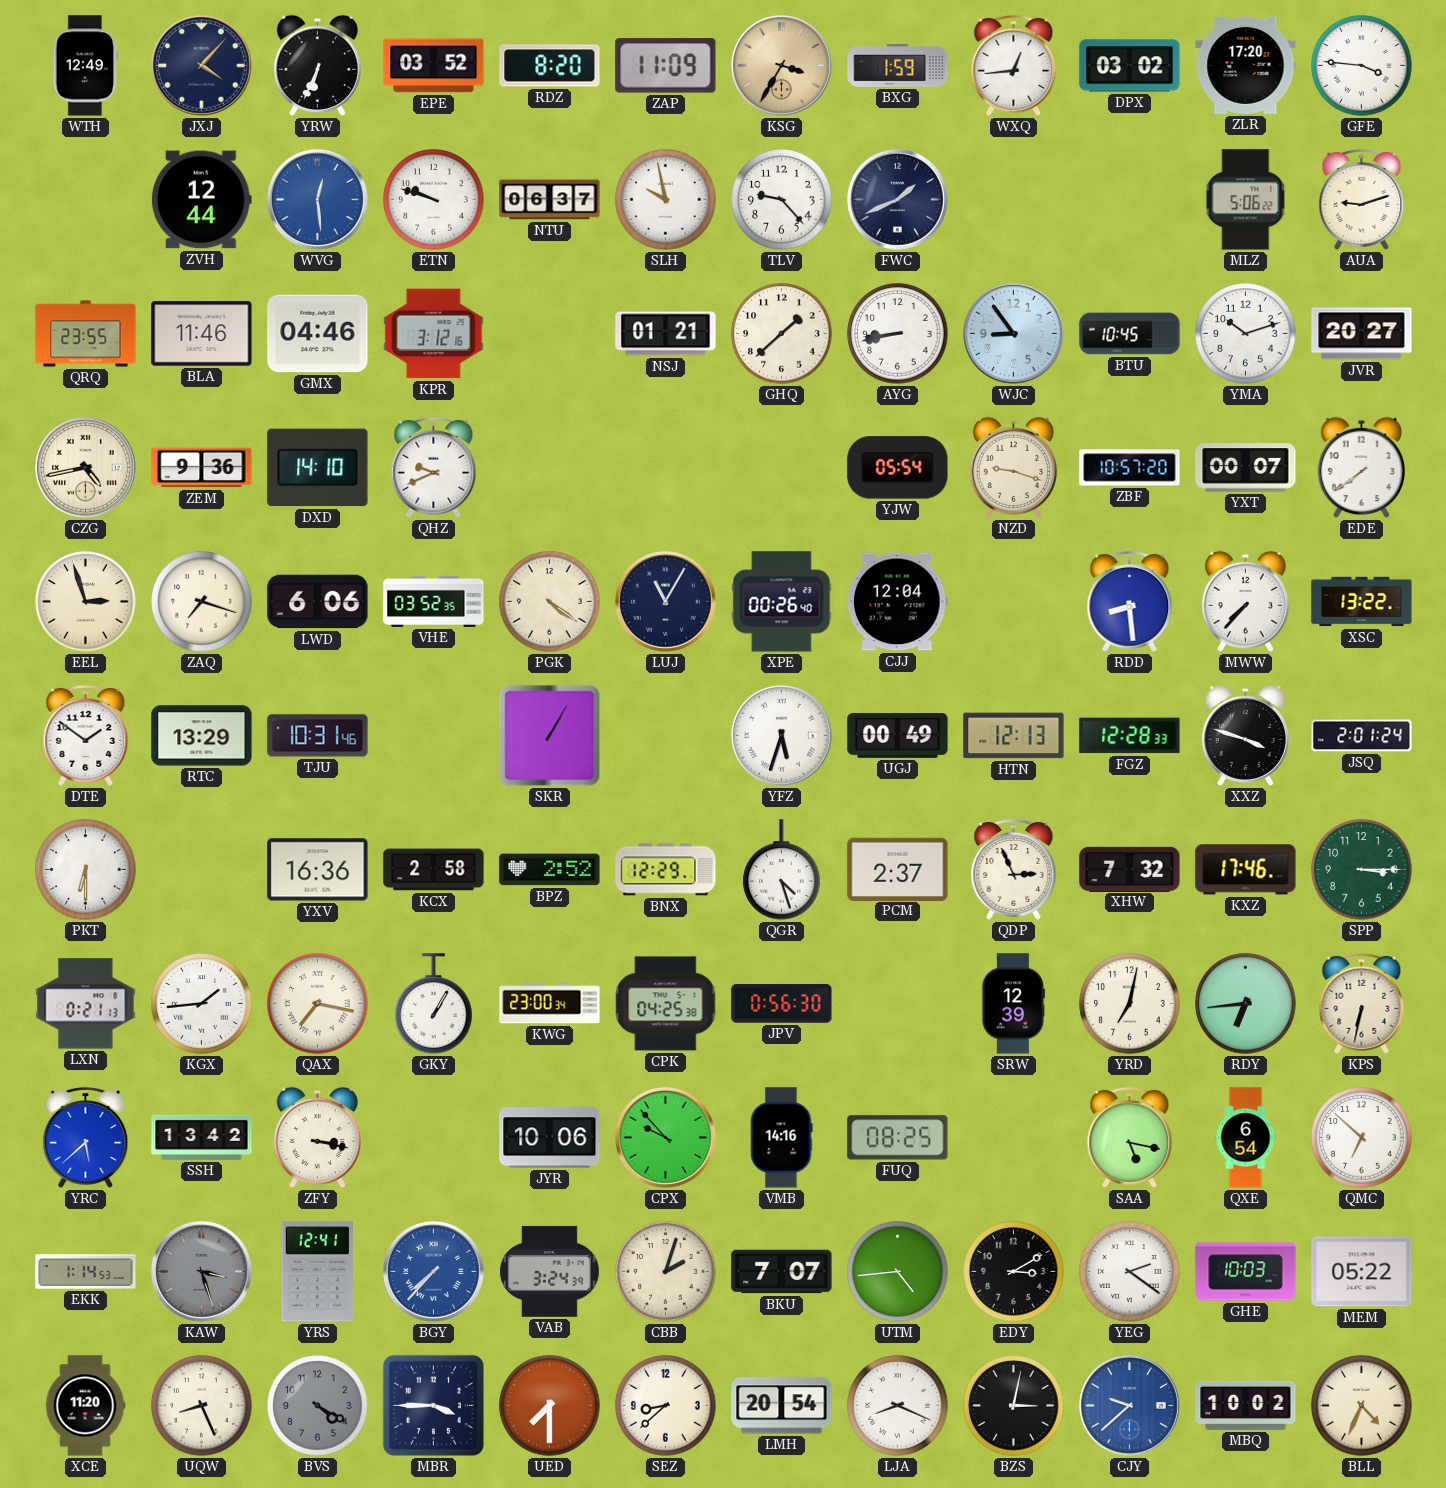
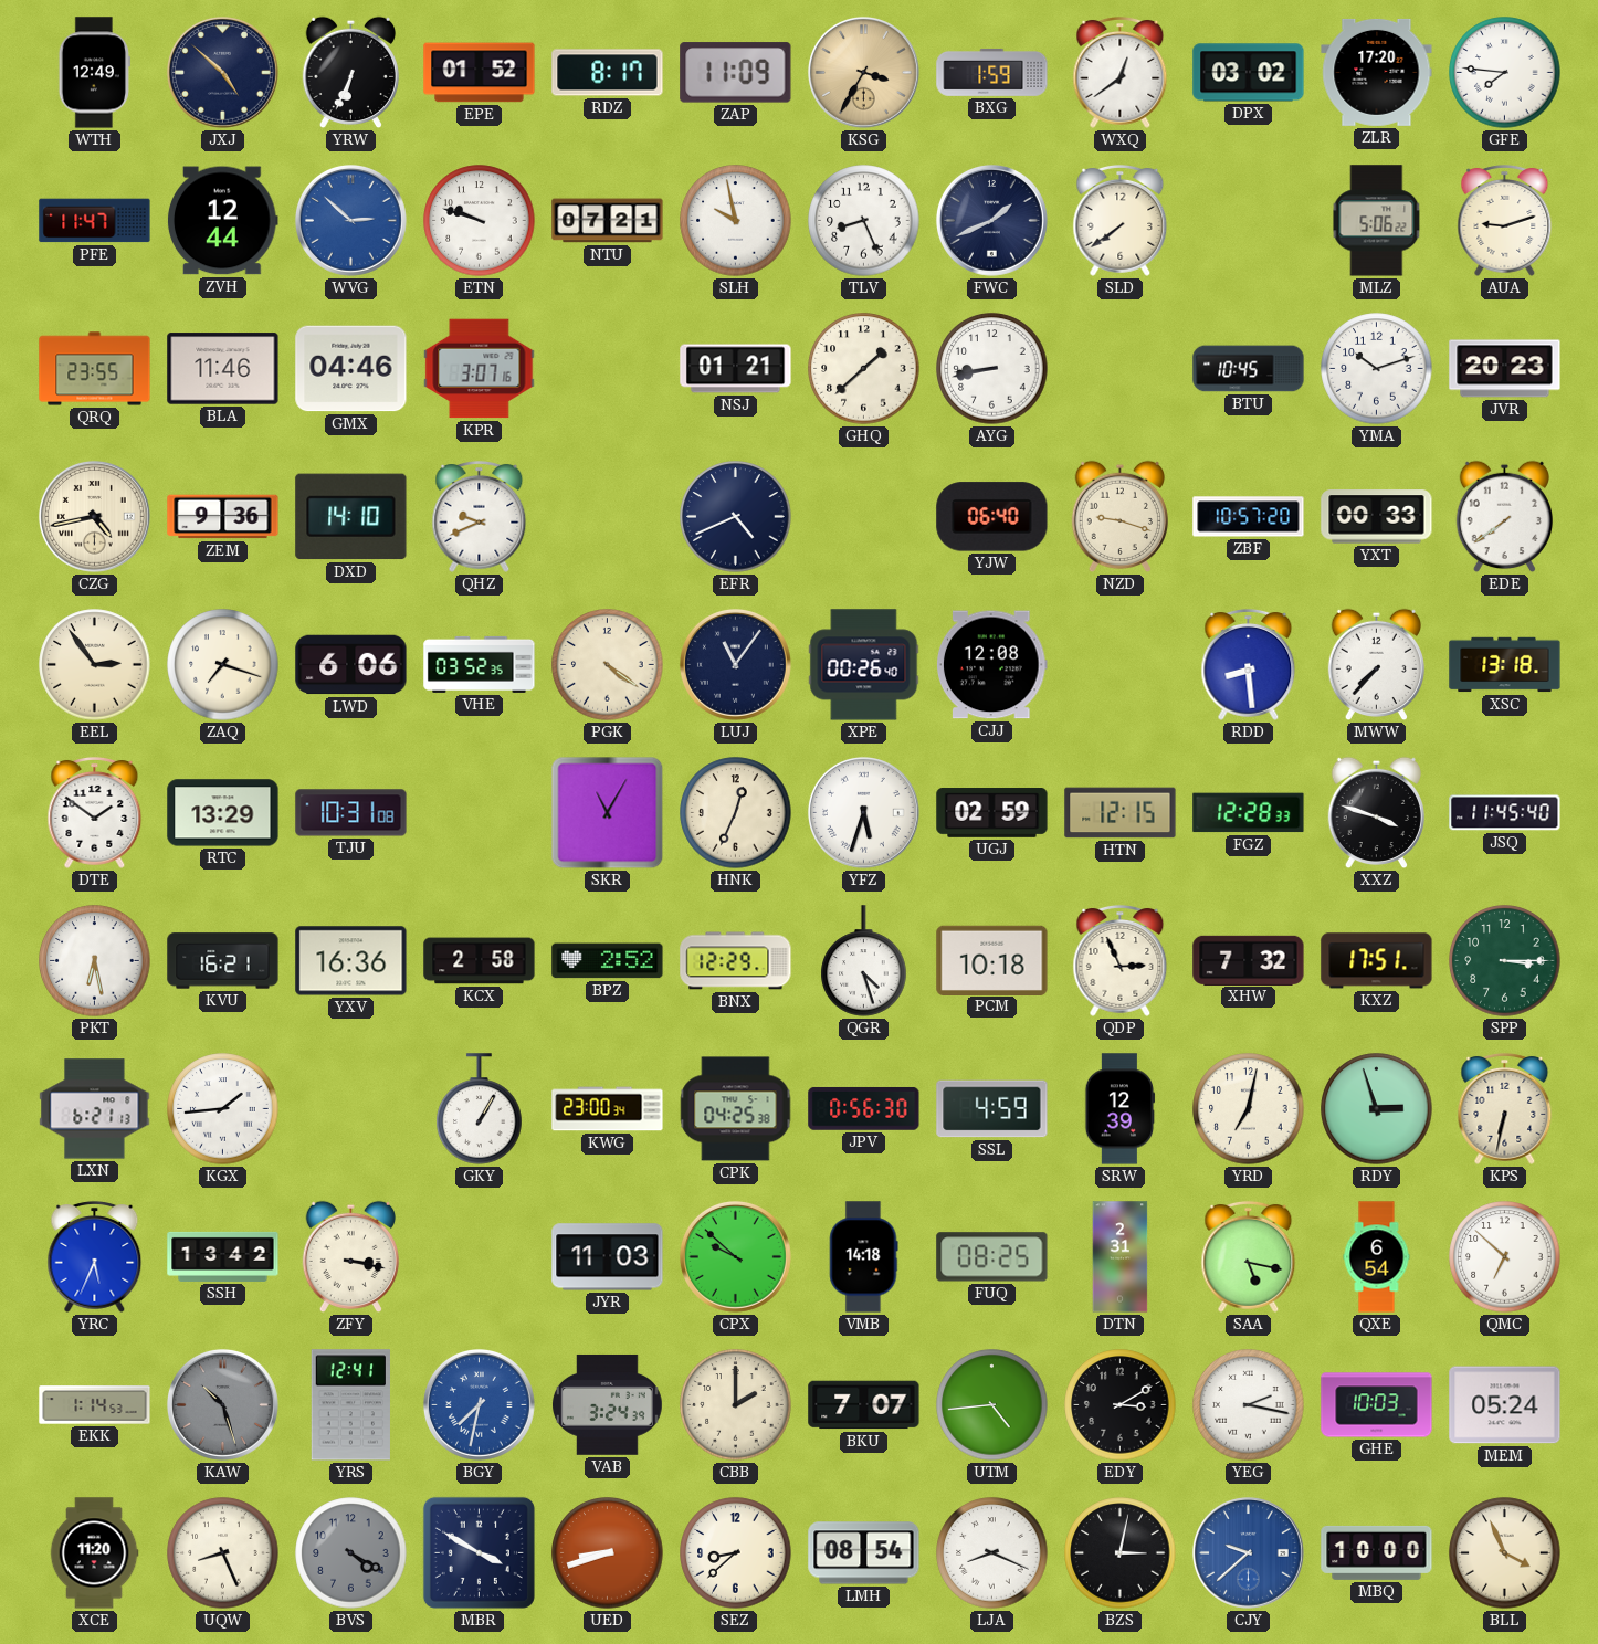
JXJ: 4:07 -> 4:52 (222, 72)
EPE: 03:52 -> 01:52 (480, 73)
RDZ: 8:20 -> 8:17 (608, 73)
WXQ: 12:44 -> 12:39 (1121, 72)
GFE: 3:46 -> 7:46 (1505, 73)
PFE: none -> 11:47 (95, 221)
WVG: 12:29 -> 2:52 (350, 220)
NTU: 06:37 -> 07:21 (608, 221)
TLV: 9:23 -> 8:26 (864, 221)
SLD: none -> 7:39 (1121, 220)
KPR: 3:12 -> 3:07 (480, 369)
WJC: 8:54 -> none (1013, 333)
JVR: 20:27 -> 20:23 (1505, 369)
EFR: none -> 4:41 (736, 517)
YJW: 05:54 -> 06:40 (992, 517)
YXT: 00:07 -> 00:33 (1377, 517)
EEL: 2:57 -> 2:54 (95, 665)
LUJ: 11:05 -> 11:06 (735, 664)
CJJ: 12:04 -> 12:08 (991, 665)
XSC: 13:22 -> 13:18 (1505, 665)
TJU: 10:31:46 -> 10:31:08 (351, 813)
SKR: 1:05 -> 11:05 (608, 813)
HNK: none -> 12:34 (736, 813)
UGJ: 00:49 -> 02:59 (992, 813)
HTN: 12:13 -> 12:15 (1121, 813)
JSQ: 2:01 -> 11:45 (1505, 813)
PKT: 6:30 -> 6:28 (95, 961)
KVU: none -> 16:21 (223, 961)
PCM: 2:37 -> 10:18 (992, 960)
KXZ: 17:46 -> 17:51 (1377, 961)
LXN: 0:21 -> 6:21 (95, 1109)
QAX: 7:17 -> none (318, 1004)
SSL: none -> 4:59 (992, 1109)
RDY: 6:44 -> 2:57 (1377, 1109)
YRC: 5:38 -> 5:34 (95, 1256)
JYR: 10:06 -> 11:03 (608, 1257)
CPX: 9:53 -> 9:52 (735, 1256)
VMB: 14:16 -> 14:18 (863, 1257)
DTN: none -> 2:31 (1121, 1257)
KAW: 3:27 -> 10:27 (222, 1404)
BGY: 7:37 -> 7:32 (479, 1404)
CBB: 2:03 -> 2:00 (736, 1405)
YEG: 2:21 -> 2:17 (1249, 1405)
MEM: 05:22 -> 05:24 (1505, 1405)
MBR: 3:45 -> 3:50 (479, 1552)
UED: 7:30 -> 8:42 (608, 1553)
LMH: 20:54 -> 08:54 (864, 1553)
MBQ: 10:02 -> 10:00 (1377, 1552)
BLL: 4:34 -> 3:56 (1505, 1553)
